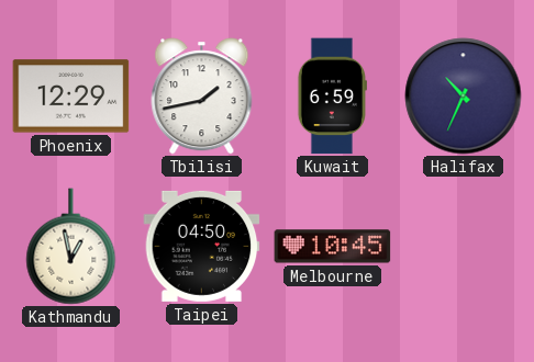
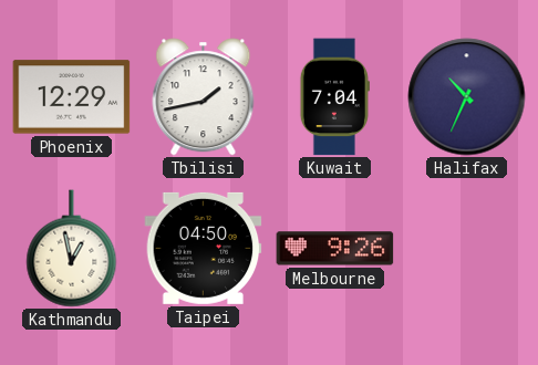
Kuwait: 6:59 -> 7:04 (334, 97)
Melbourne: 10:45 -> 9:26 (335, 249)
